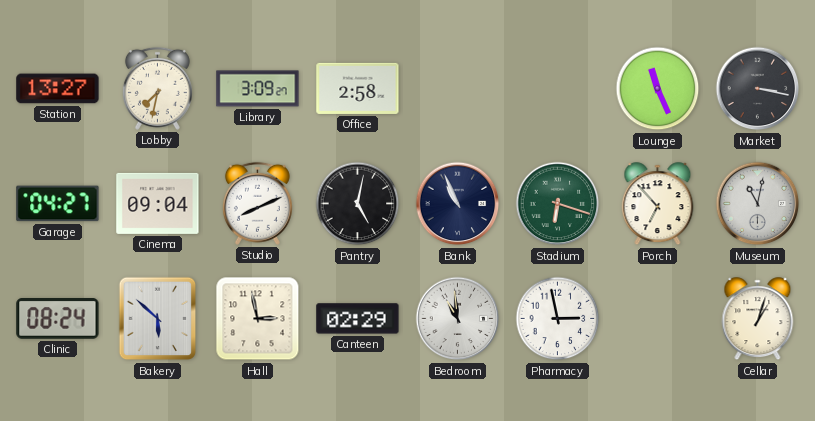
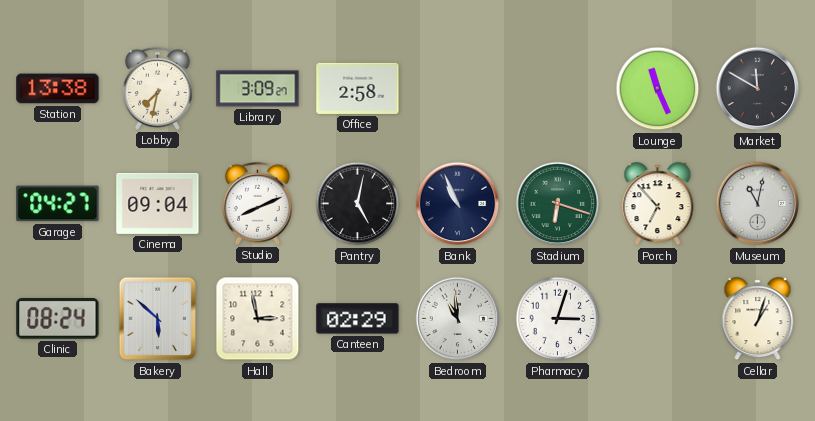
Station: 13:27 -> 13:38 (58, 89)
Market: 3:17 -> 11:50 (758, 89)
Pharmacy: 2:58 -> 3:03 (558, 319)
